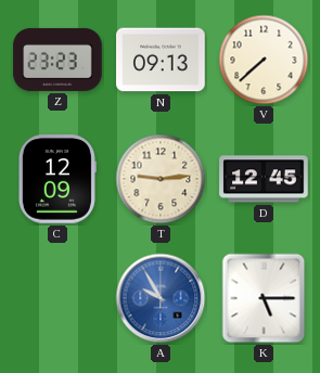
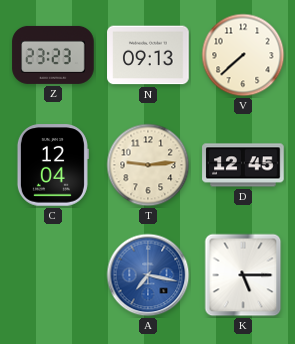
C: 12:09 -> 12:04 (52, 165)
A: 9:55 -> 7:17 (148, 275)
